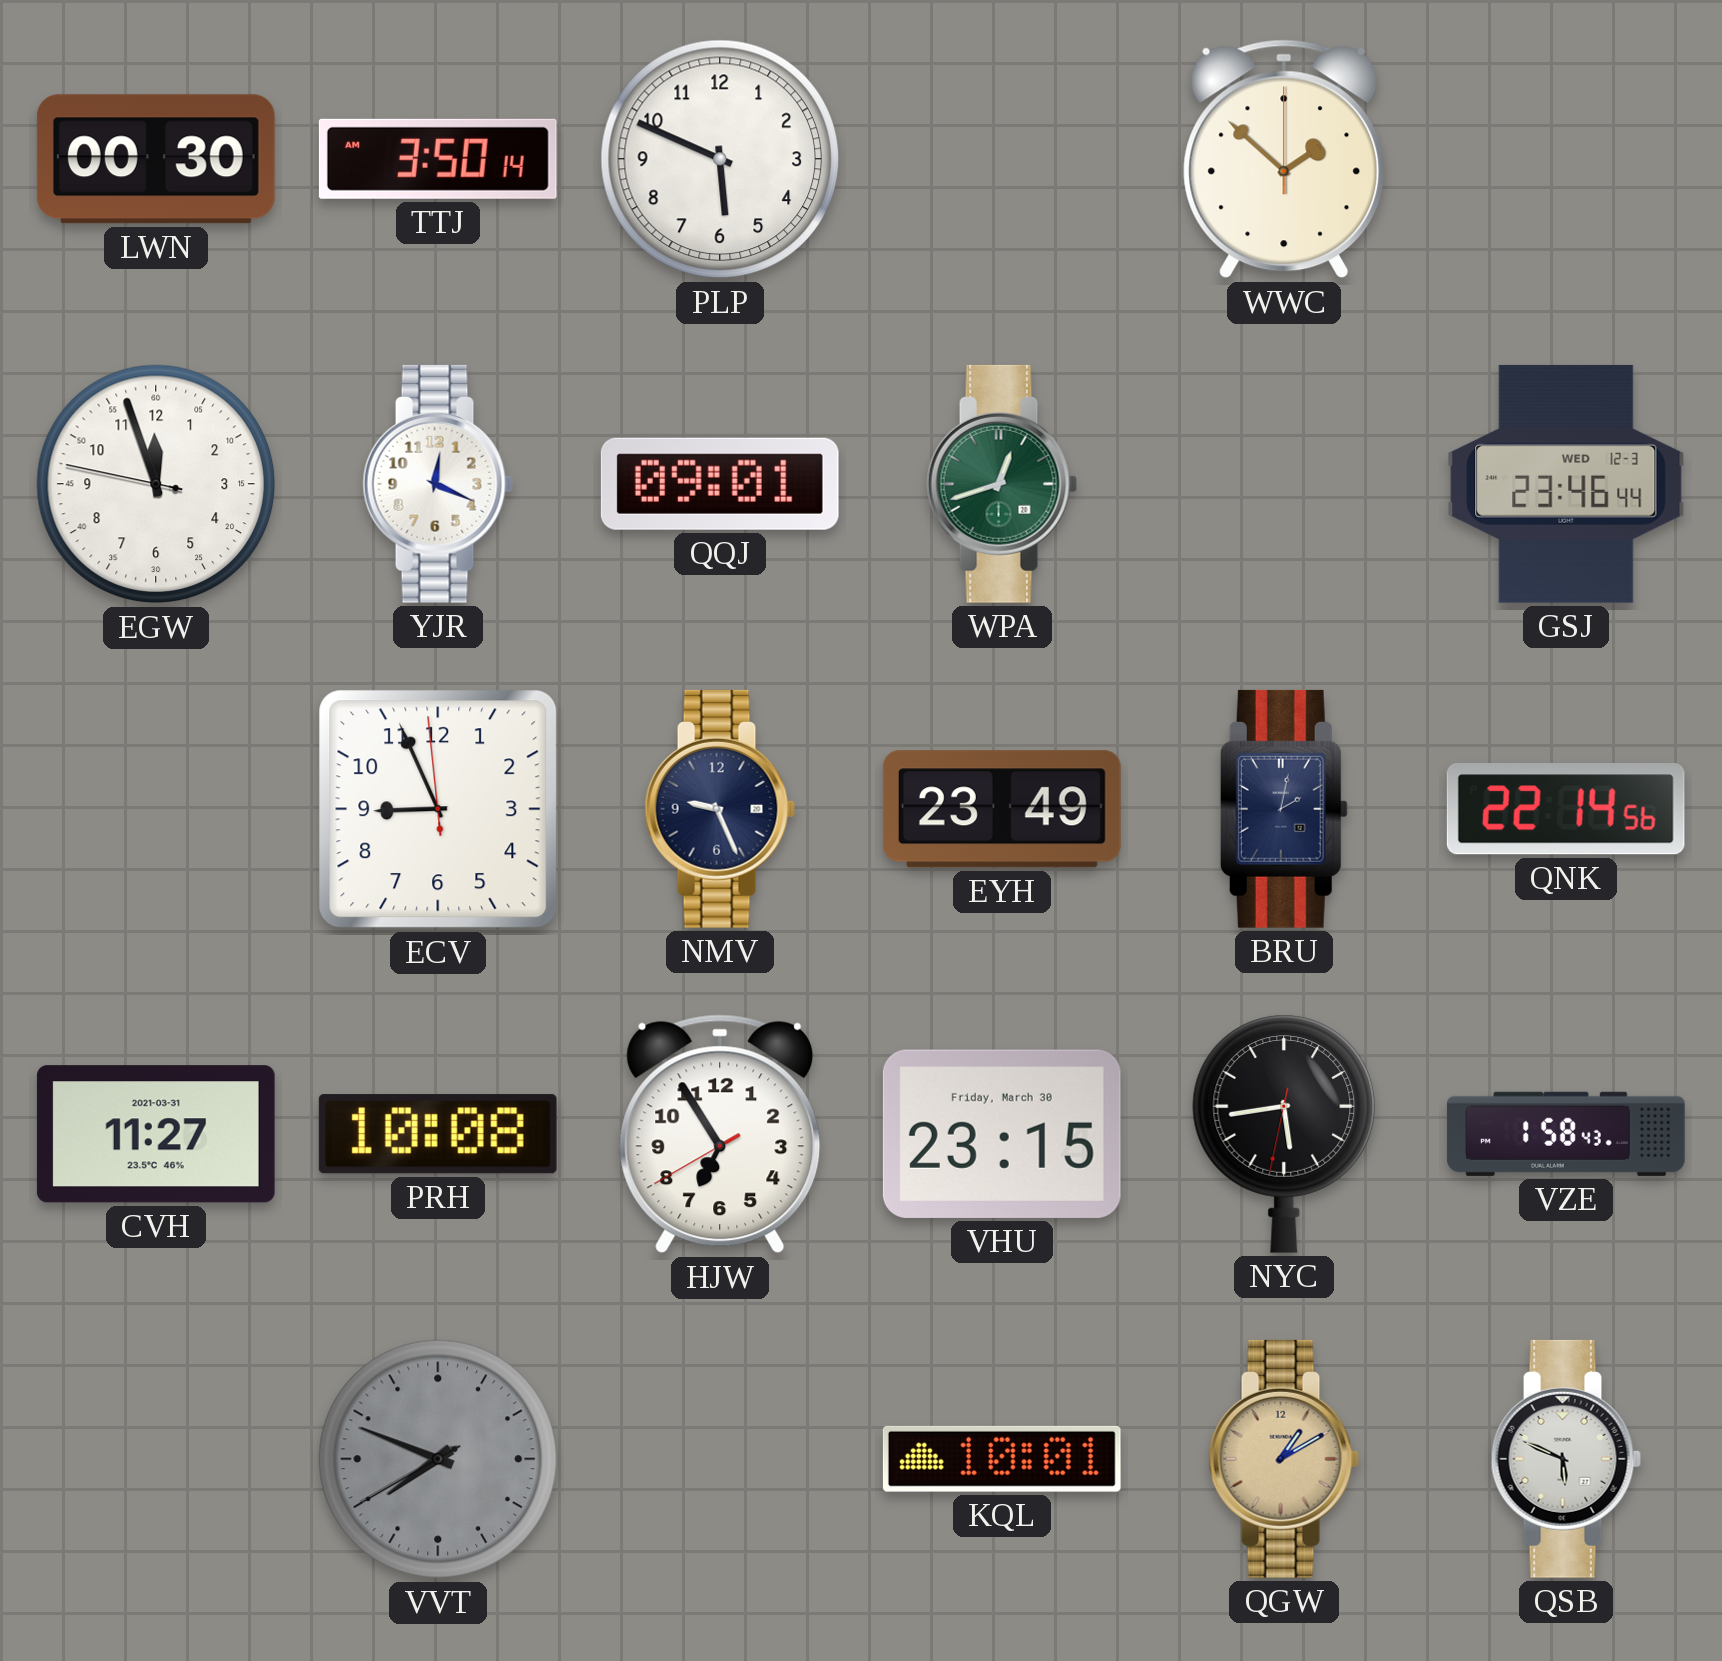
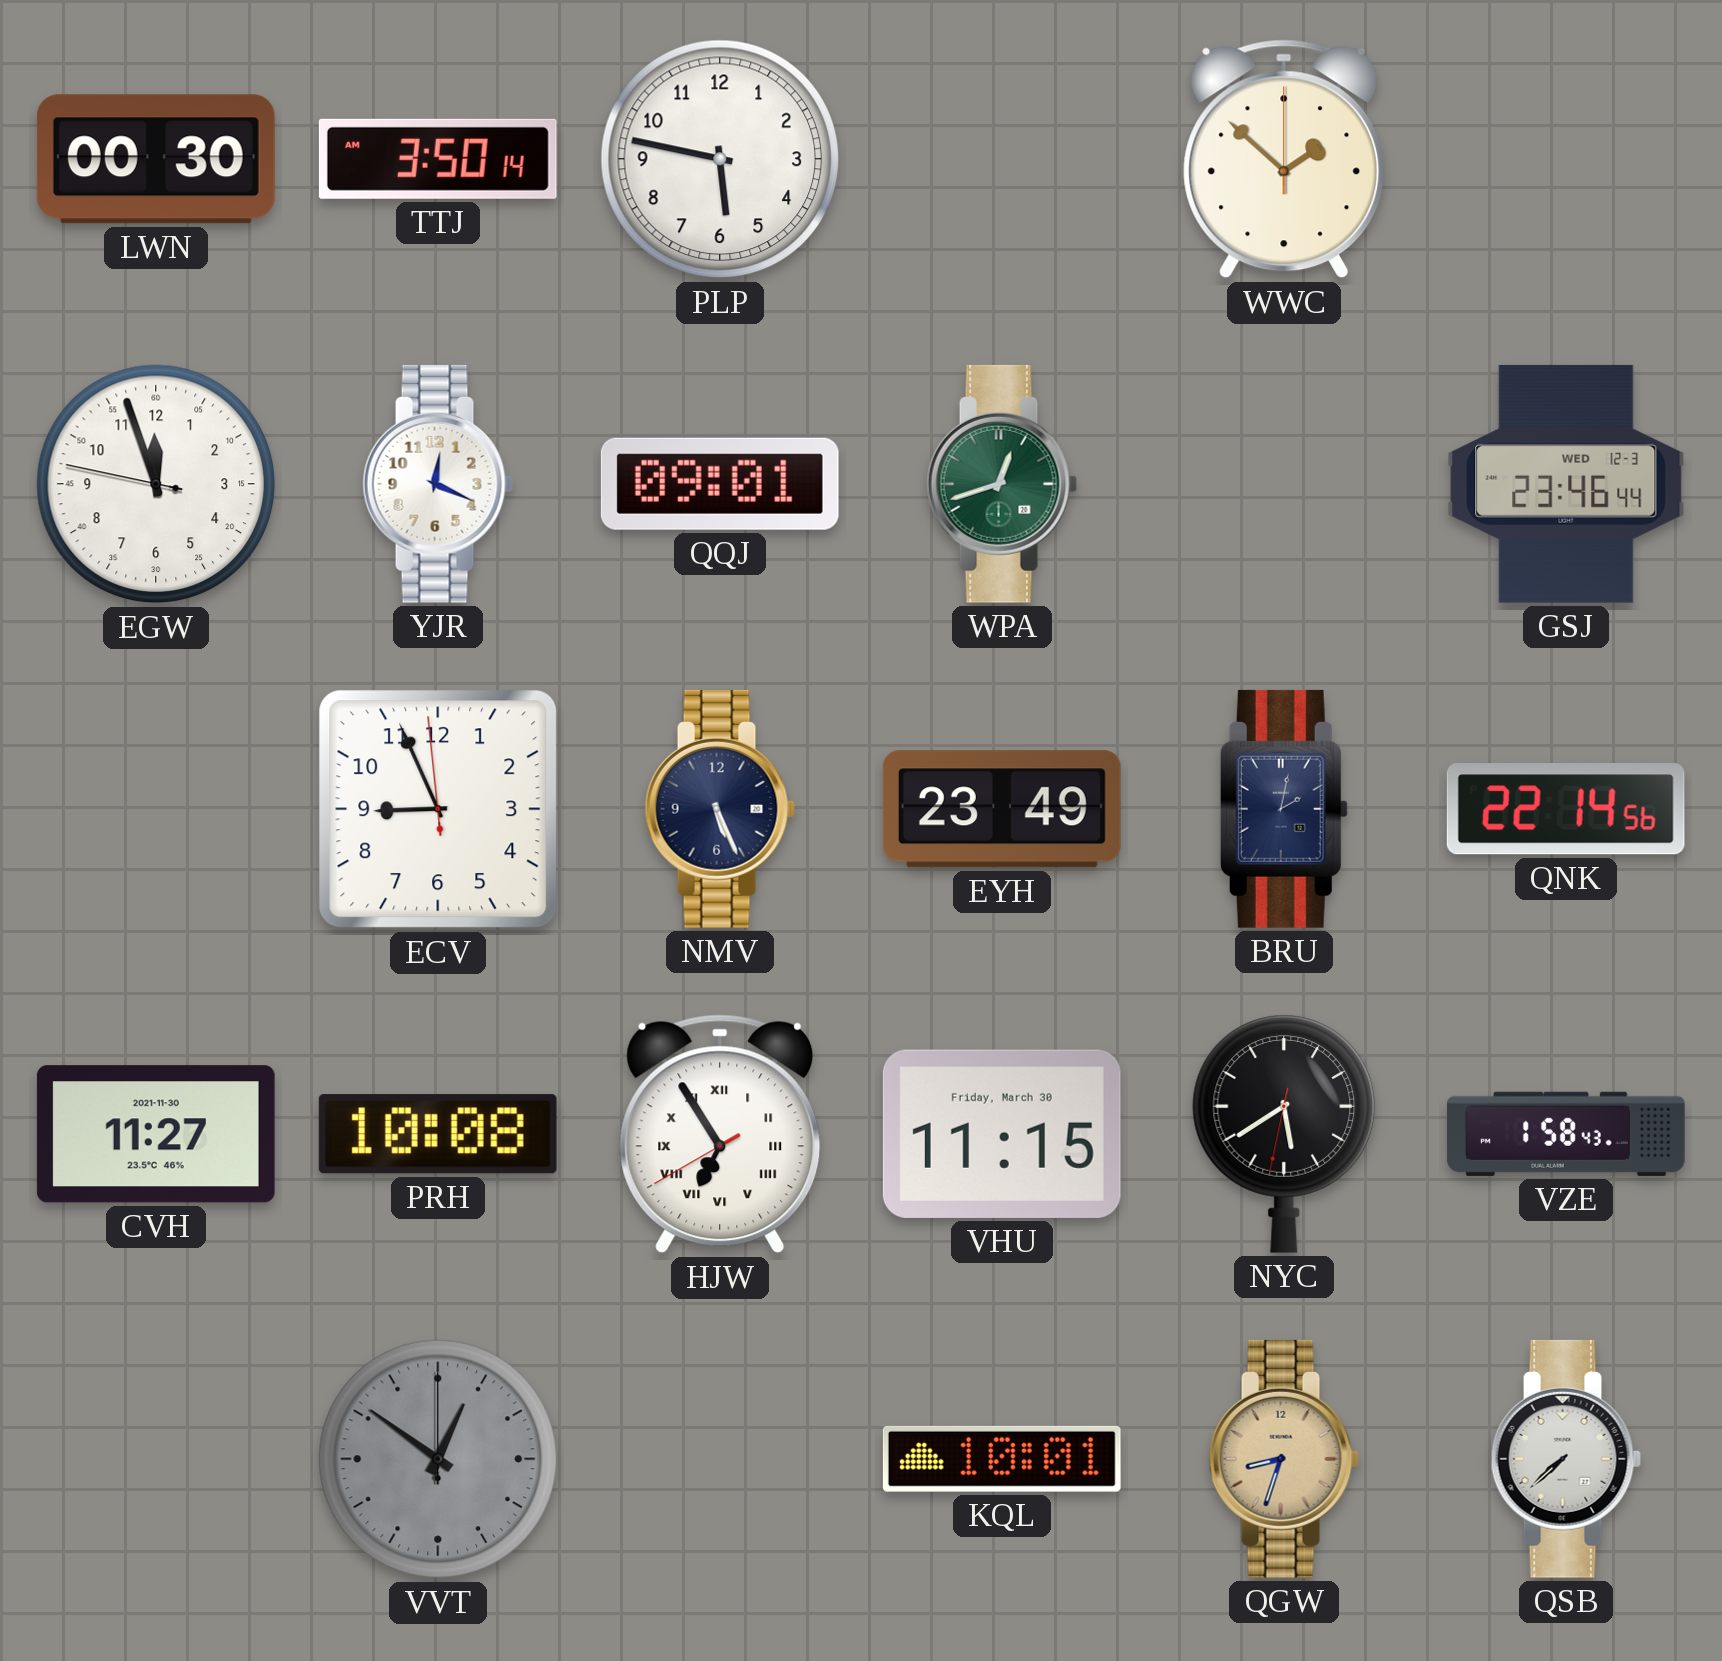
PLP: 5:49 -> 5:47 (720, 159)
NMV: 9:26 -> 5:26 (720, 809)
CVH date: 2021-03-31 -> 2021-11-30 (156, 1134)
HJW numerals: Arabic -> Roman (720, 1134)
VHU: 23:15 -> 11:15 (1002, 1134)
NYC: 5:43 -> 5:39 (1284, 1134)
VVT: 7:48 -> 12:51 (438, 1459)
QGW: 1:10 -> 8:33 (1284, 1459)
QSB: 5:49 -> 7:38 (1566, 1459)
